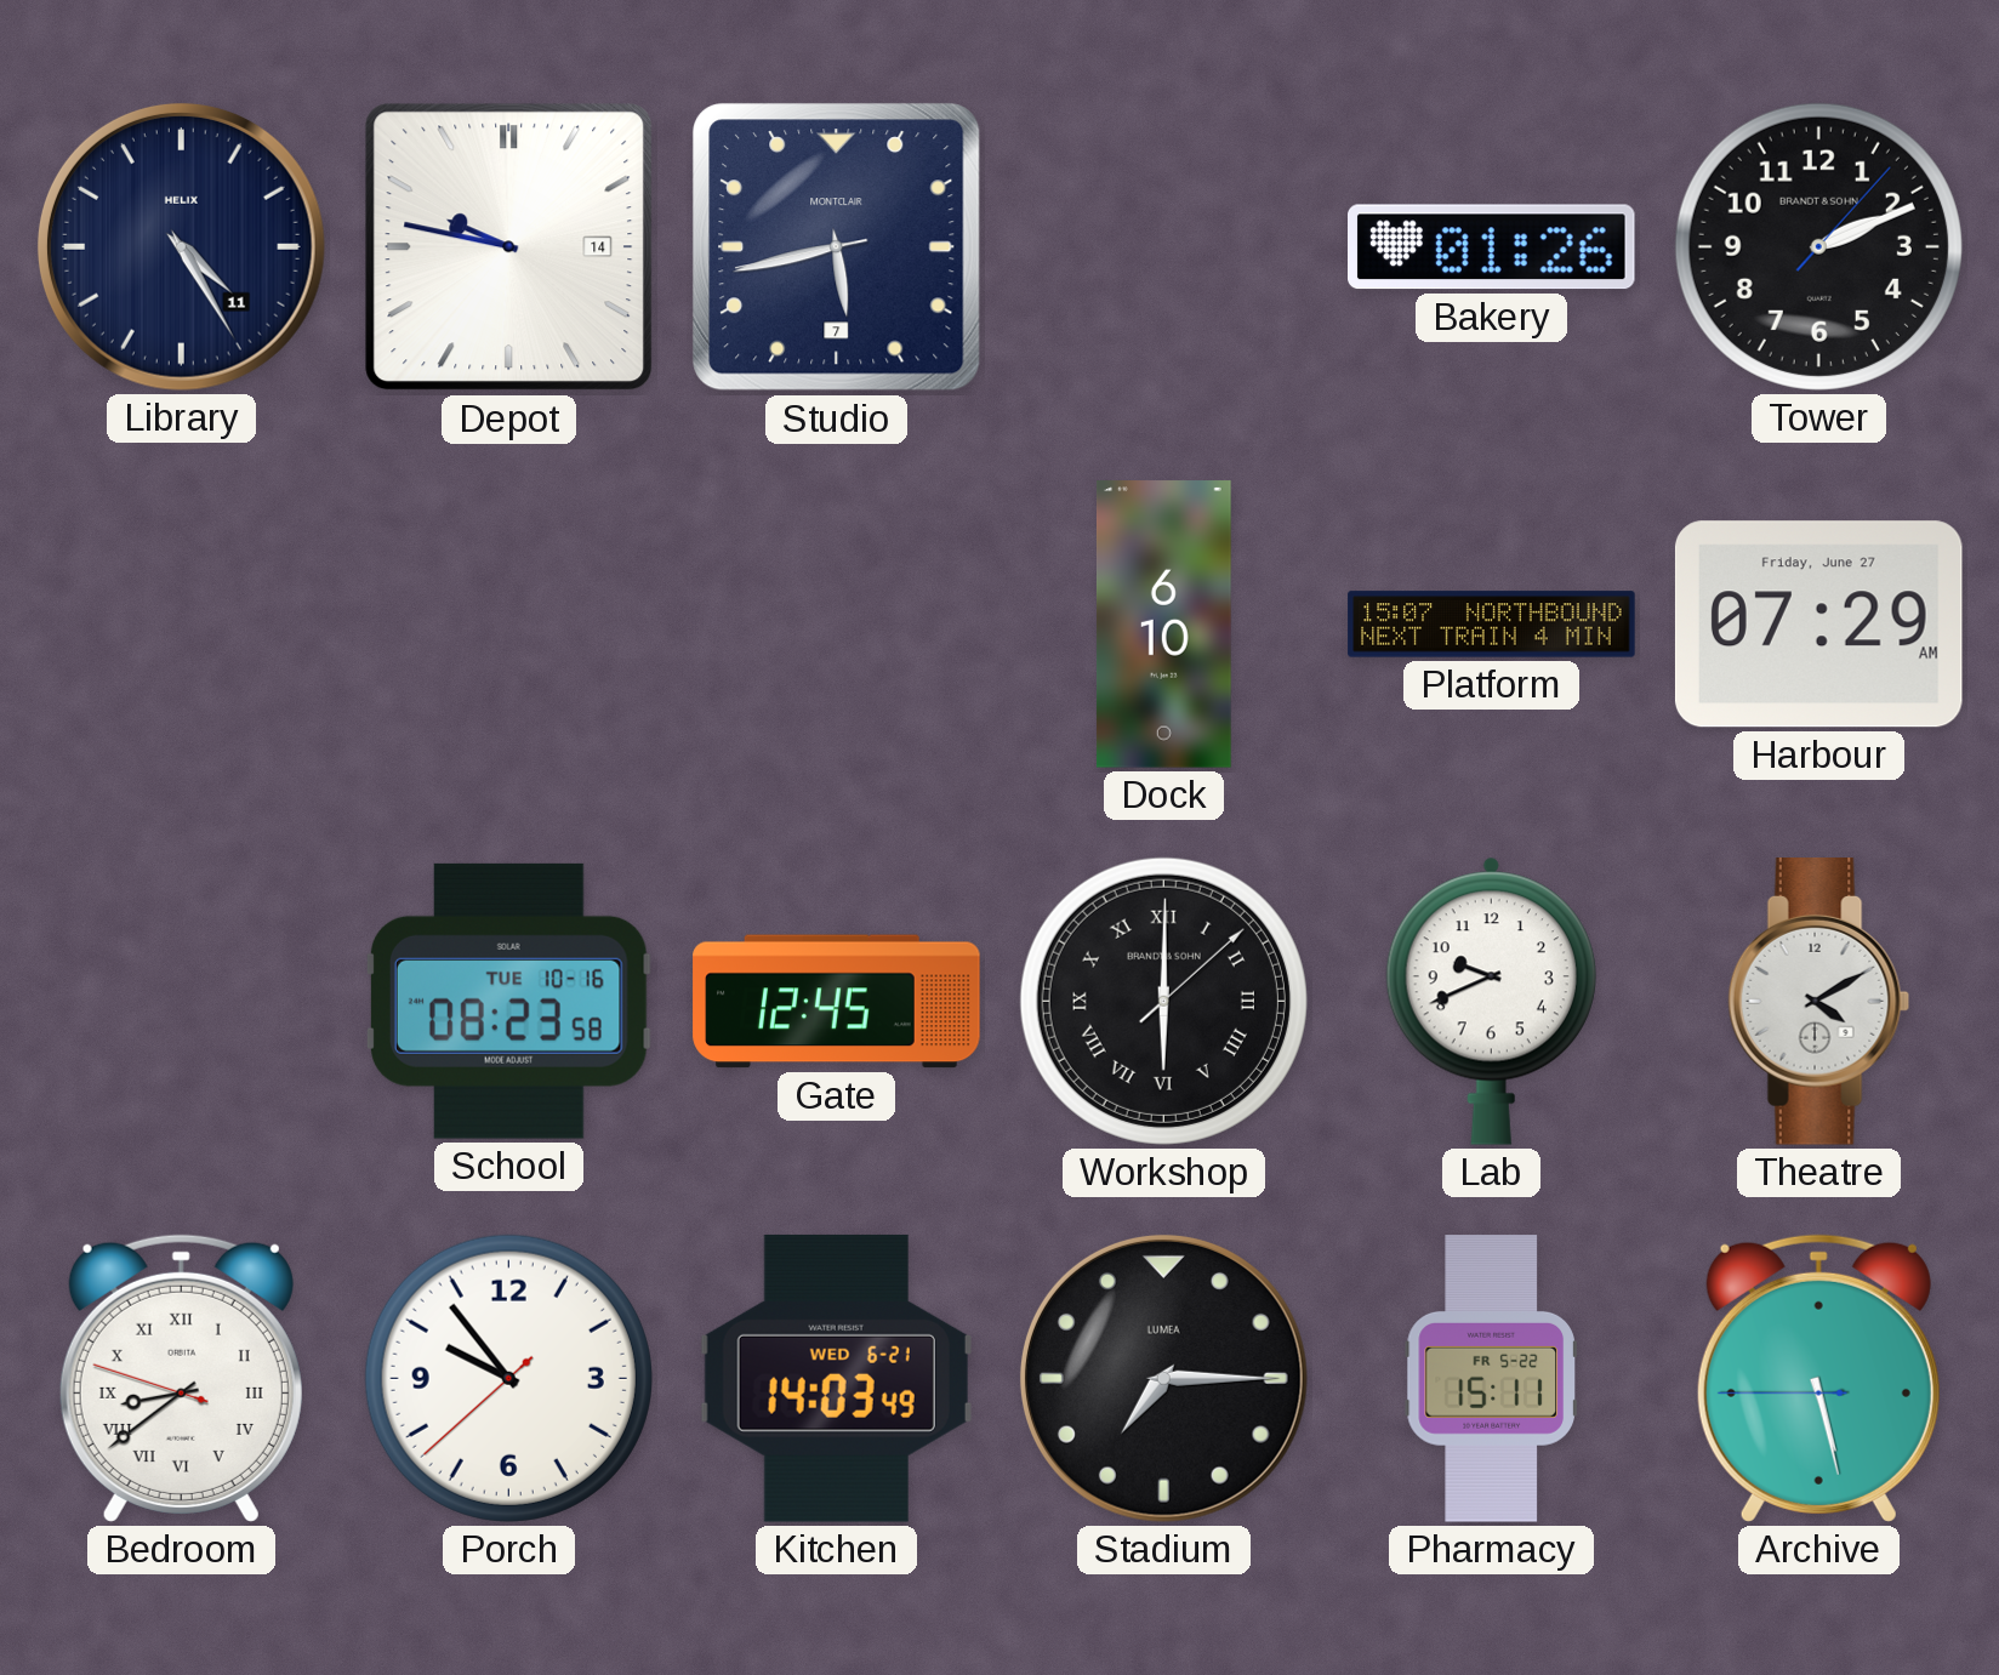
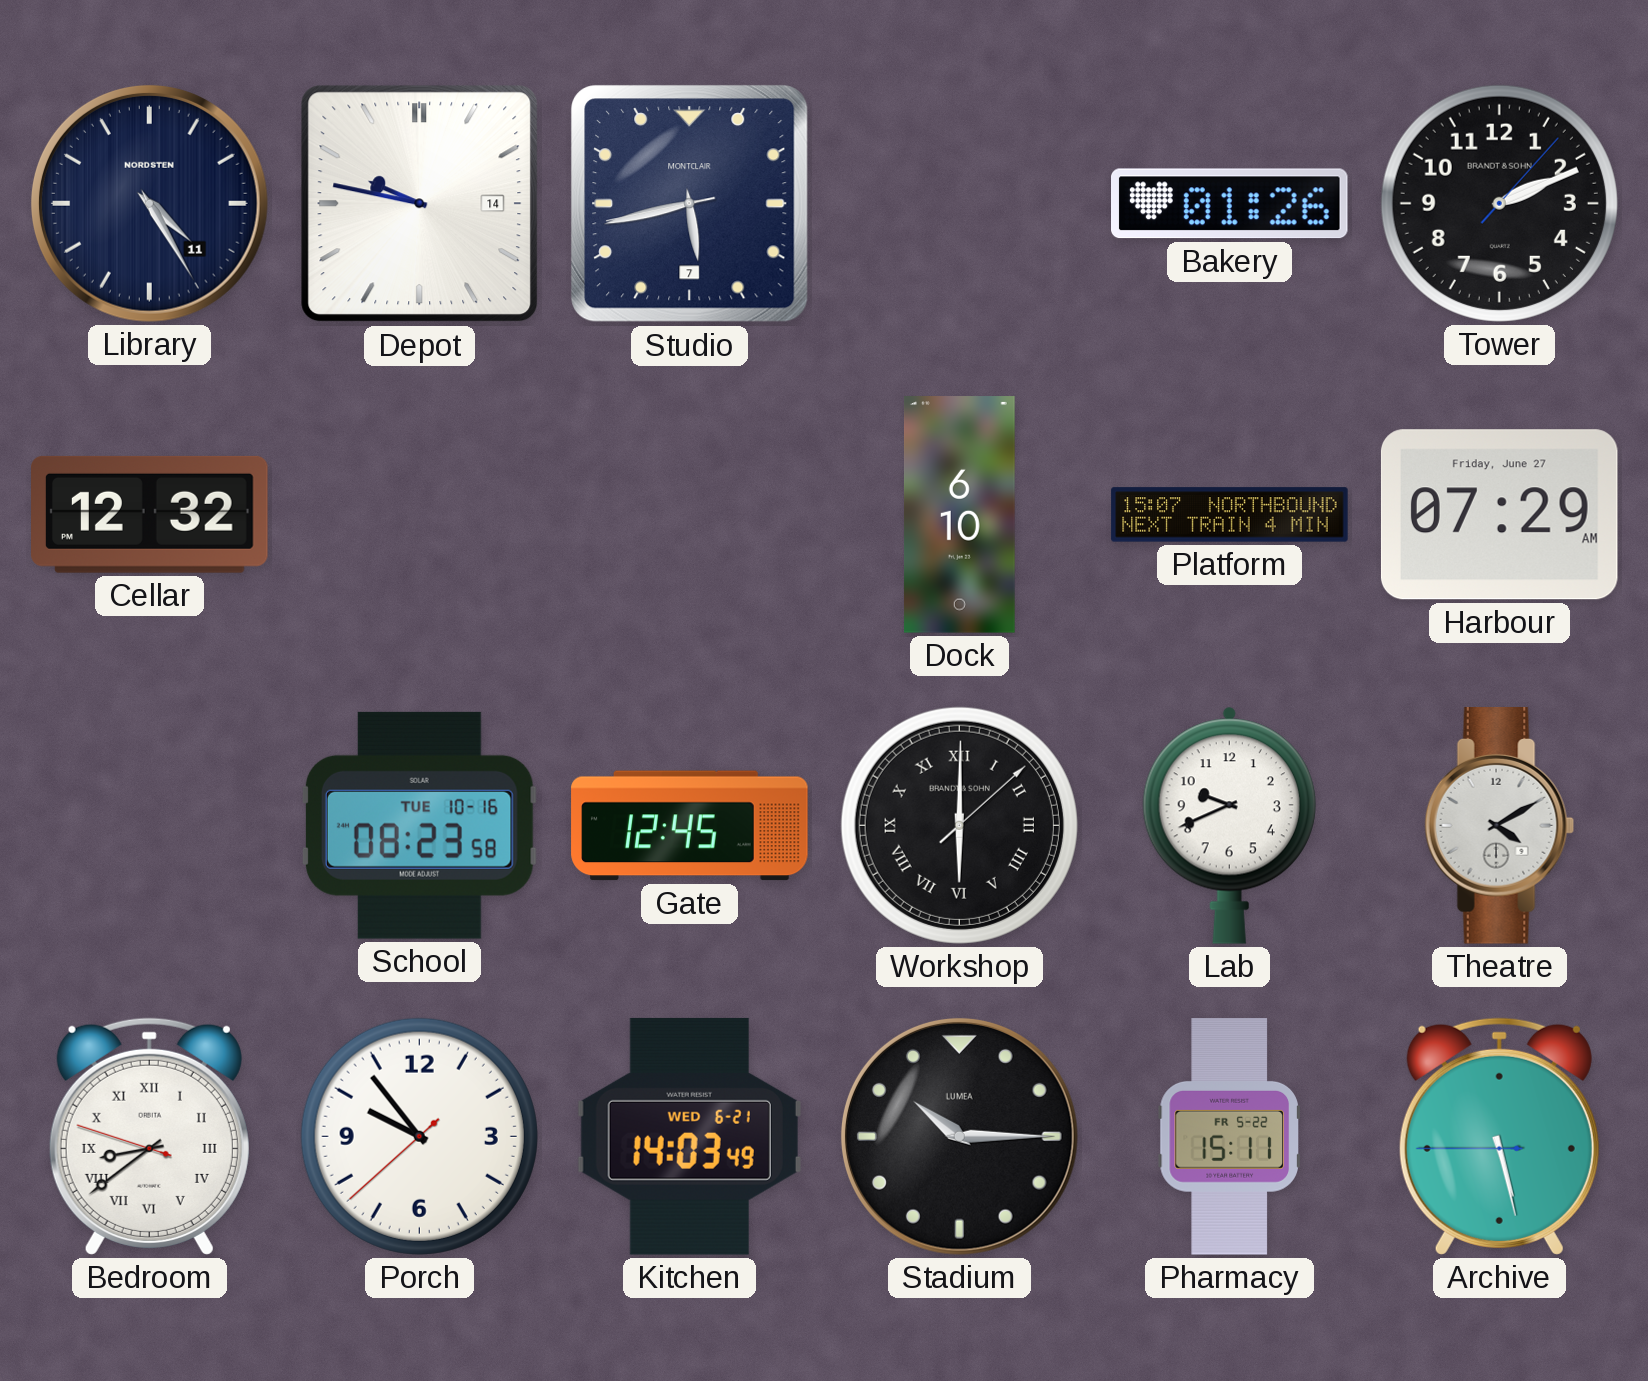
Library brand: HELIX -> NORDSTEN (149, 203)
Cellar: none -> 12:32 (150, 514)
Stadium: 7:15 -> 10:15 (959, 1136)
